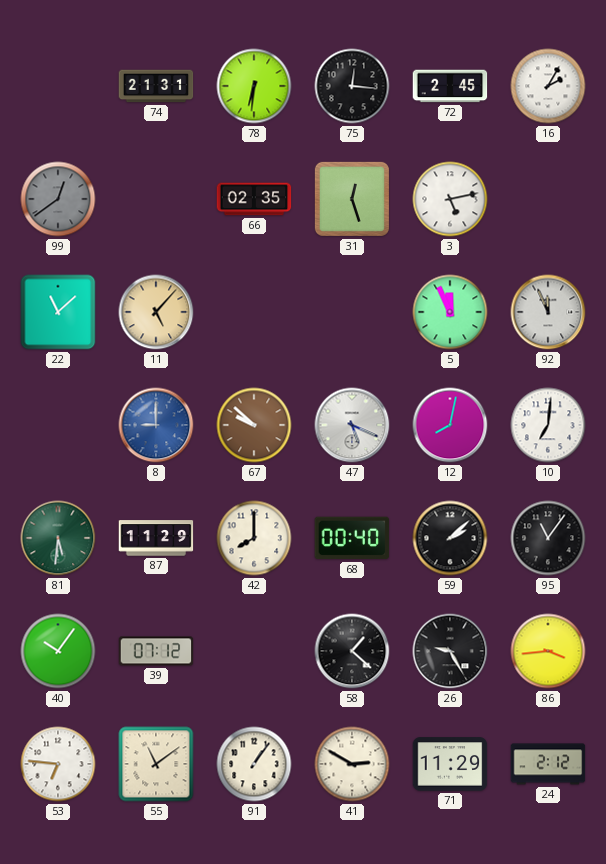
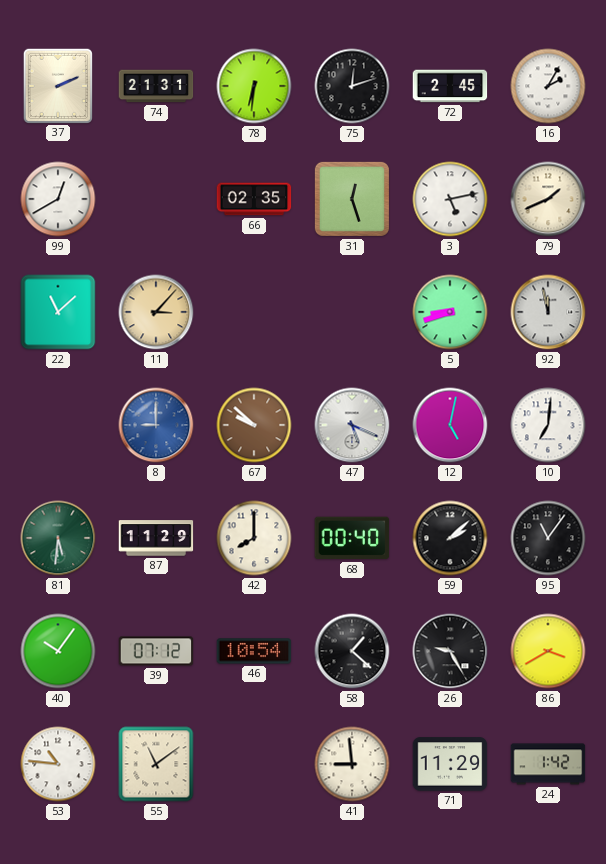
37: none -> 2:11 (57, 85)
75: 12:16 -> 12:12 (352, 86)
99: 12:39 -> 12:40 (58, 199)
99 dial: grey -> white (58, 199)
79: none -> 1:41 (548, 199)
11: 5:07 -> 3:07 (156, 312)
5: 11:56 -> 8:42 (450, 312)
92: 11:56 -> 11:58 (548, 312)
12: 8:02 -> 5:02 (450, 425)
46: none -> 10:54 (254, 651)
86: 3:44 -> 3:40 (548, 651)
53: 6:46 -> 10:46 (58, 764)
91: 1:06 -> none (254, 764)
41: 2:50 -> 8:59 (352, 764)
24: 2:12 -> 1:42 (548, 764)
